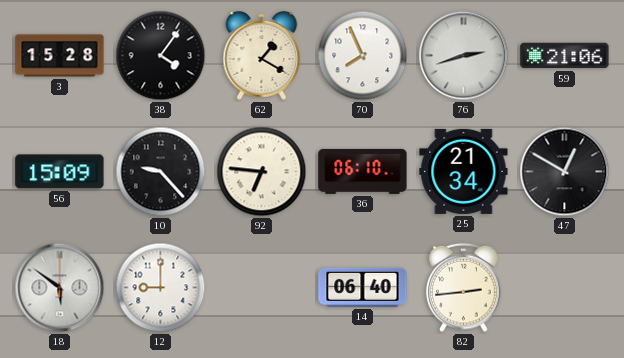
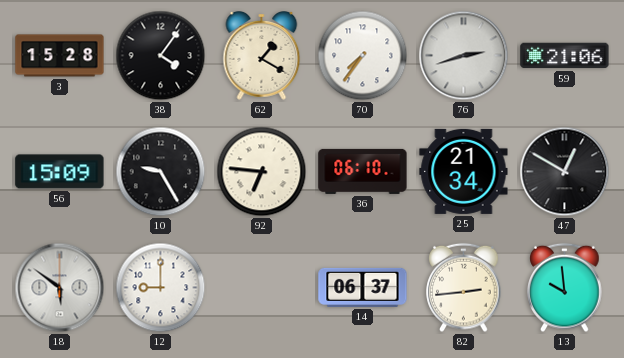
70: 7:56 -> 7:36 (363, 56)
10: 9:23 -> 9:25 (161, 172)
14: 06:40 -> 06:37 (363, 287)
13: none -> 9:59 (565, 288)
